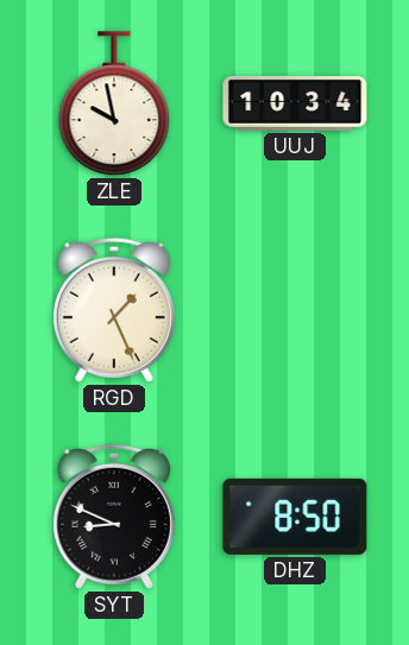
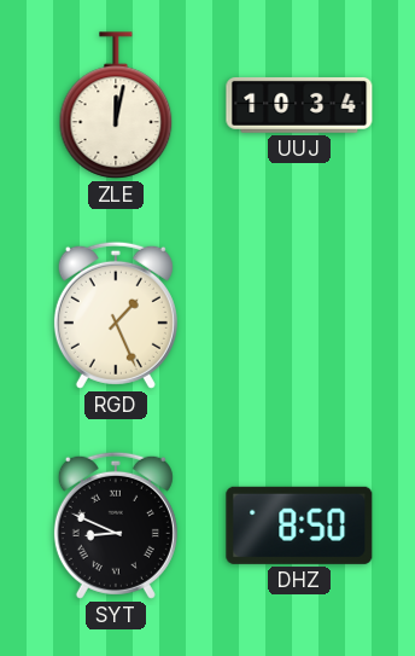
ZLE: 9:58 -> 12:02 (116, 105)
